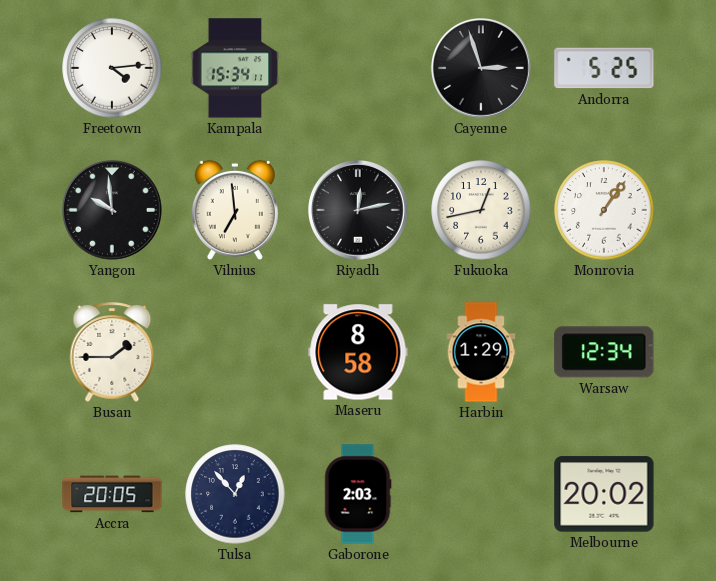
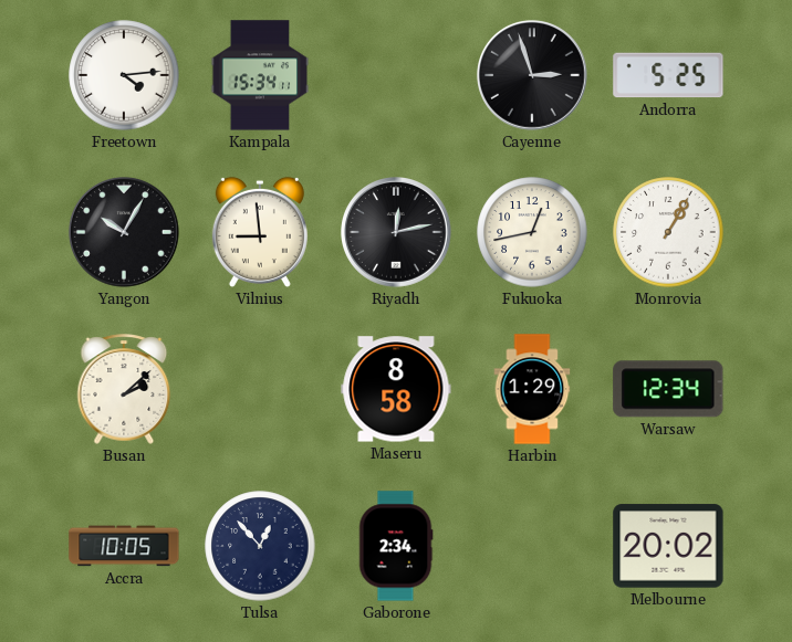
Yangon: 9:59 -> 10:05 (125, 233)
Vilnius: 6:59 -> 8:59 (260, 232)
Monrovia: 1:06 -> 1:05 (668, 232)
Busan: 1:45 -> 2:08 (124, 389)
Accra: 20:05 -> 10:05 (124, 546)
Gaborone: 2:03 -> 2:34 (396, 546)
